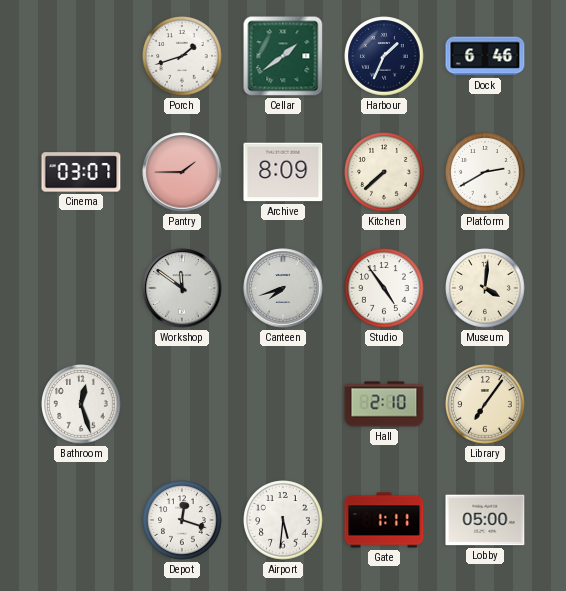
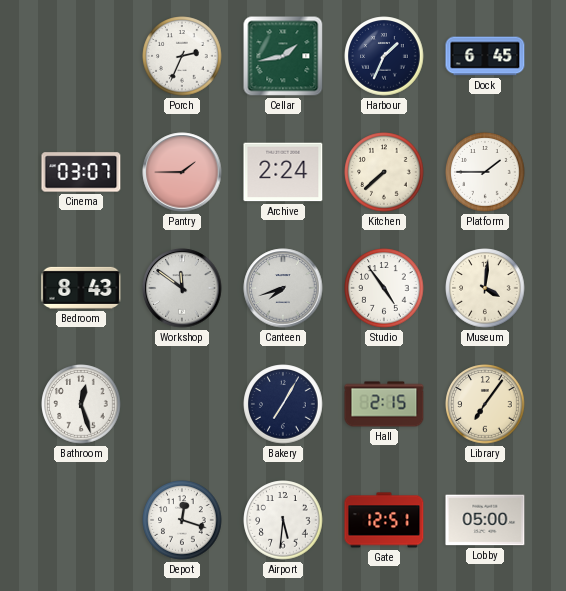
Porch: 1:42 -> 2:34 (182, 56)
Cellar: 1:39 -> 1:43 (283, 56)
Dock: 6:46 -> 6:45 (485, 56)
Archive: 8:09 -> 2:24 (283, 172)
Platform: 2:40 -> 1:45 (485, 172)
Bedroom: none -> 8:43 (81, 288)
Bakery: none -> 7:05 (283, 404)
Hall: 2:10 -> 2:15 (384, 404)
Gate: 1:11 -> 12:51 (384, 520)
